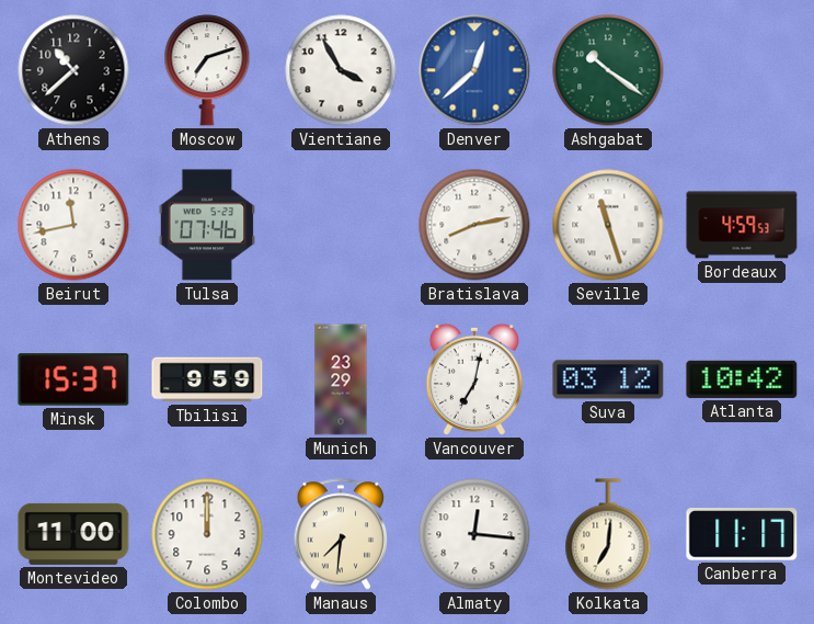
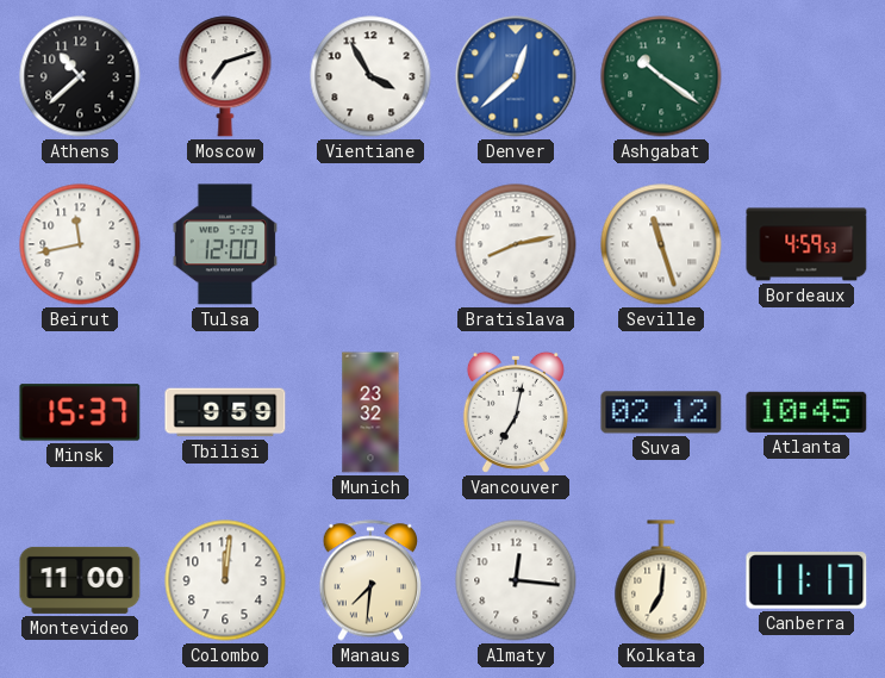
Tulsa: 07:46 -> 12:00 (224, 244)
Munich: 23:29 -> 23:32 (370, 412)
Suva: 03:12 -> 02:12 (661, 412)
Atlanta: 10:42 -> 10:45 (806, 412)
Colombo: 12:00 -> 12:01 (225, 580)
